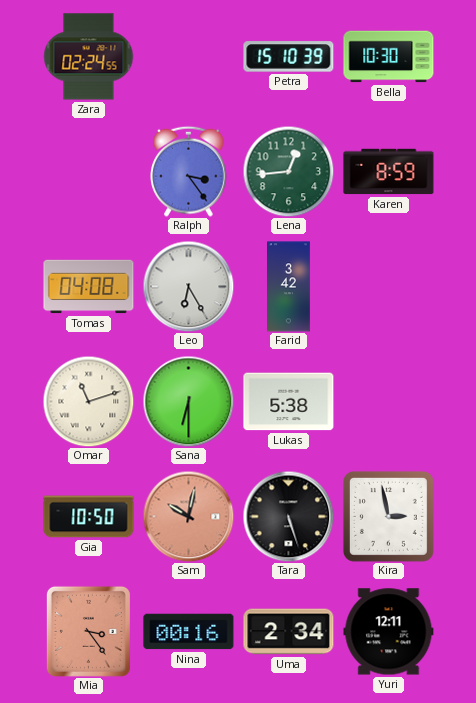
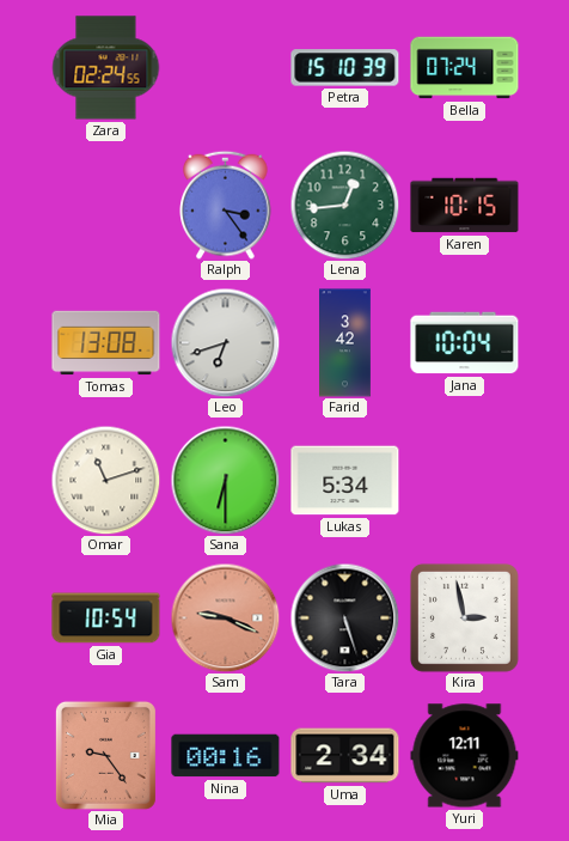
Bella: 10:30 -> 07:24 (465, 68)
Karen: 8:59 -> 10:15 (465, 206)
Tomas: 04:08 -> 13:08 (106, 343)
Leo: 6:25 -> 6:42 (225, 342)
Jana: none -> 10:04 (465, 343)
Lukas: 5:38 -> 5:34 (345, 481)
Gia: 10:50 -> 10:54 (106, 618)
Sam: 10:02 -> 9:19 (225, 617)
Mia: 3:24 -> 9:24 (105, 755)
